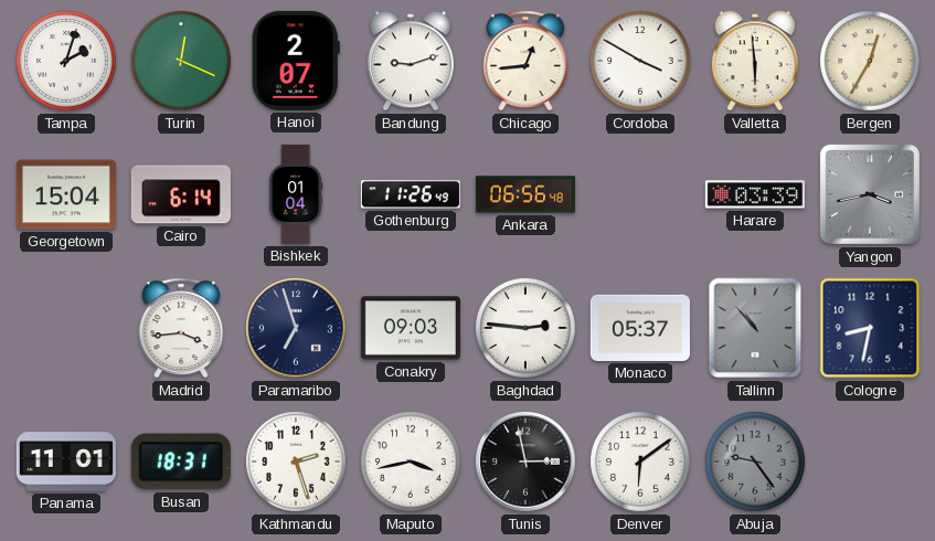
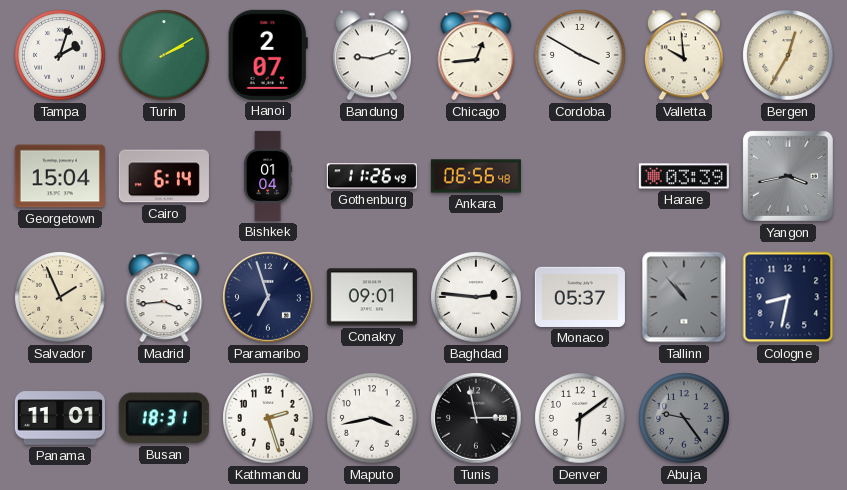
Turin: 12:19 -> 2:10 (164, 55)
Valletta: 5:59 -> 9:59 (684, 55)
Salvador: none -> 1:56 (60, 297)
Conakry: 09:03 -> 09:01 (372, 297)
